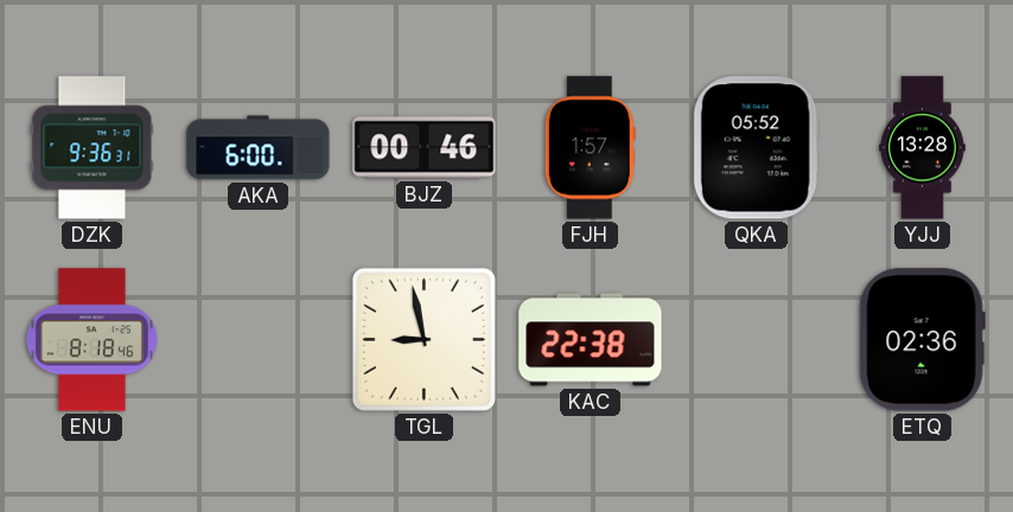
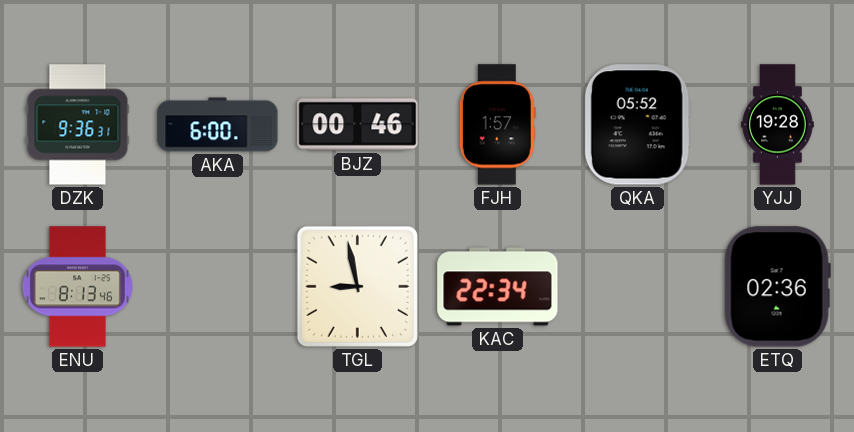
YJJ: 13:28 -> 19:28 (778, 125)
ENU: 8:18 -> 8:13 (77, 287)
KAC: 22:38 -> 22:34 (498, 287)
